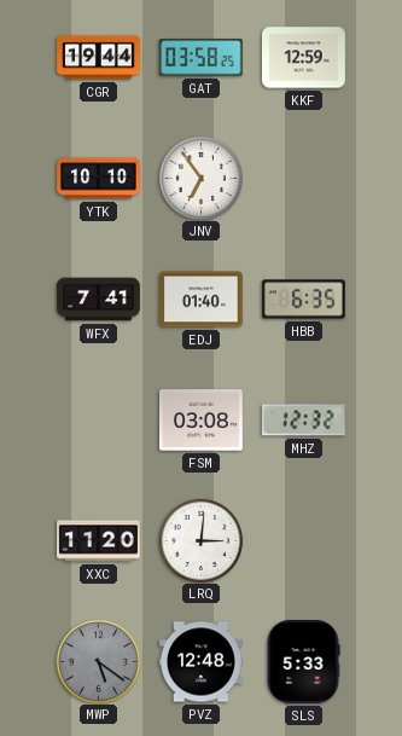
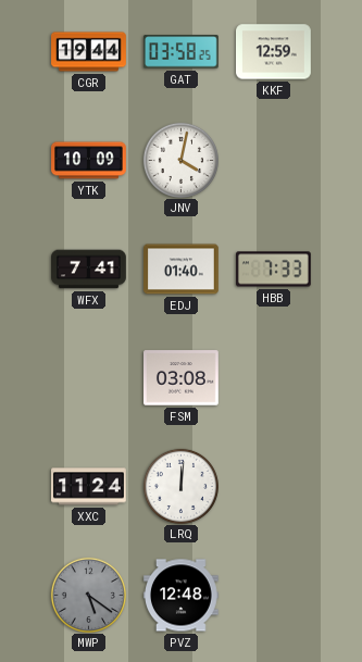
YTK: 10:10 -> 10:09 (89, 161)
JNV: 6:54 -> 4:02 (180, 160)
HBB: 6:35 -> 7:33 (274, 270)
MHZ: 12:32 -> none (303, 421)
XXC: 11:20 -> 11:24 (89, 487)
LRQ: 3:01 -> 12:01 (180, 486)
SLS: 5:33 -> none (303, 662)
